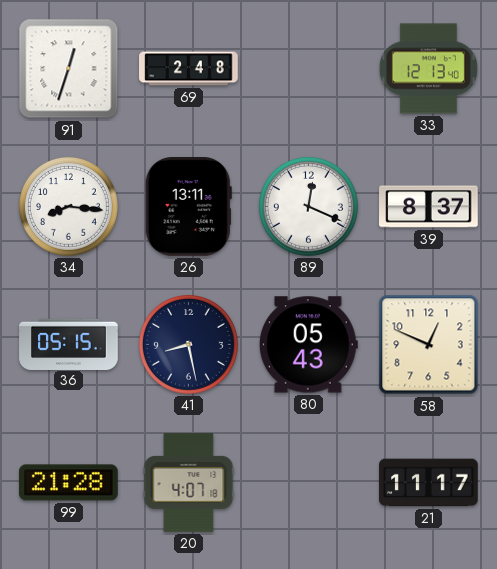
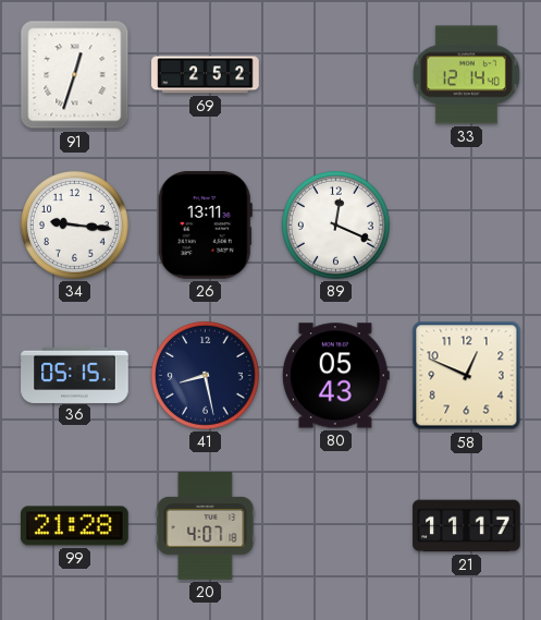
69: 2:48 -> 2:52 (206, 75)
33: 12:13 -> 12:14 (466, 75)
34: 8:16 -> 9:16 (74, 224)
39: 8:37 -> none (429, 207)
